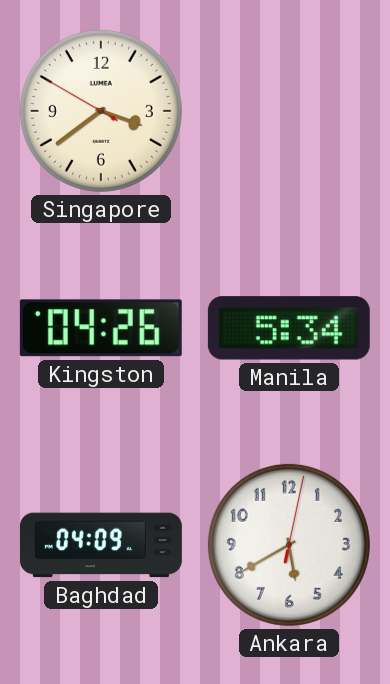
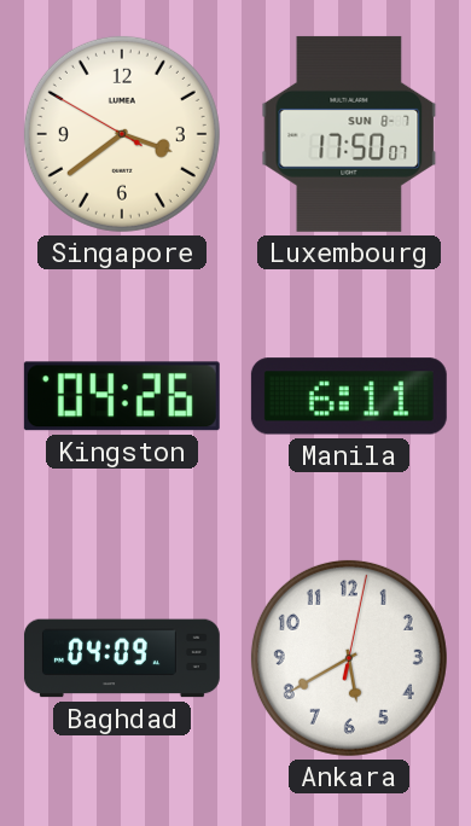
Luxembourg: none -> 17:50 (349, 134)
Manila: 5:34 -> 6:11 (349, 396)
